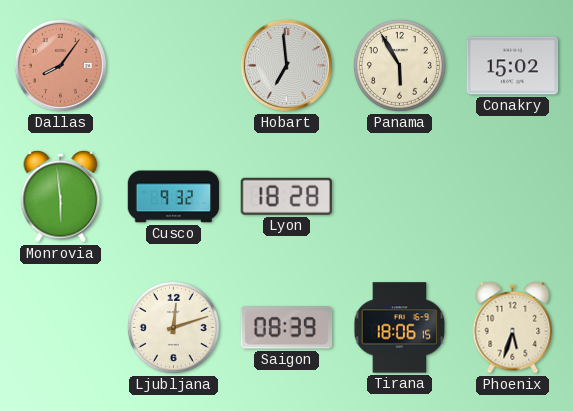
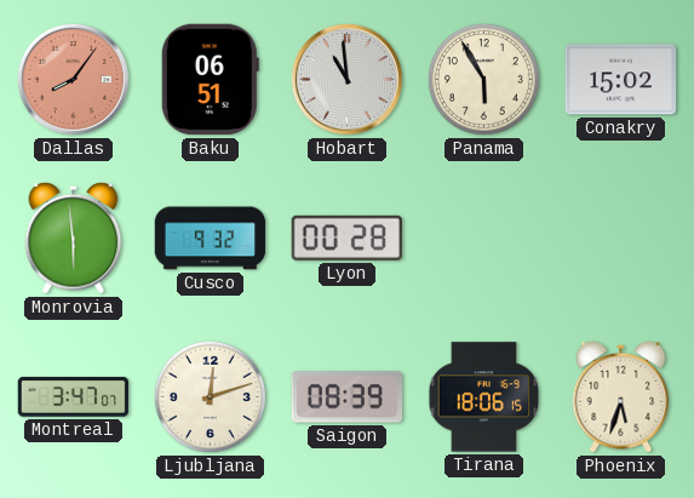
Baku: none -> 06:51 (210, 80)
Hobart: 6:59 -> 10:59 (346, 79)
Lyon: 18:28 -> 00:28 (346, 237)
Montreal: none -> 3:47 (74, 397)
